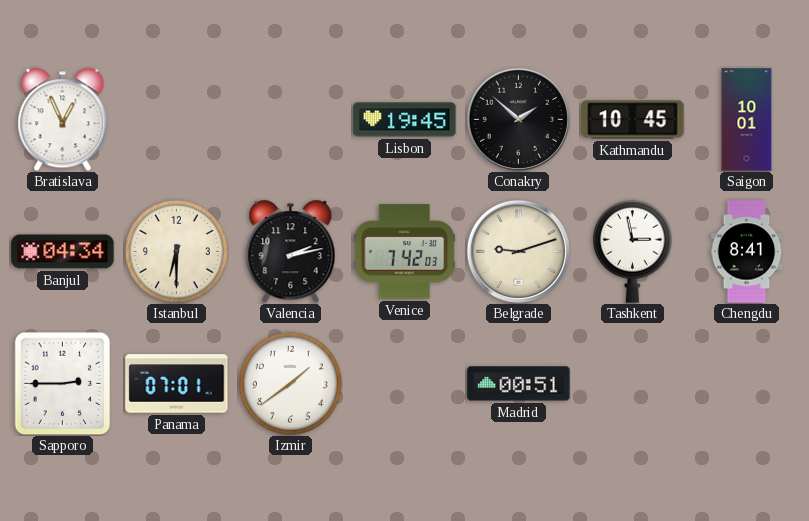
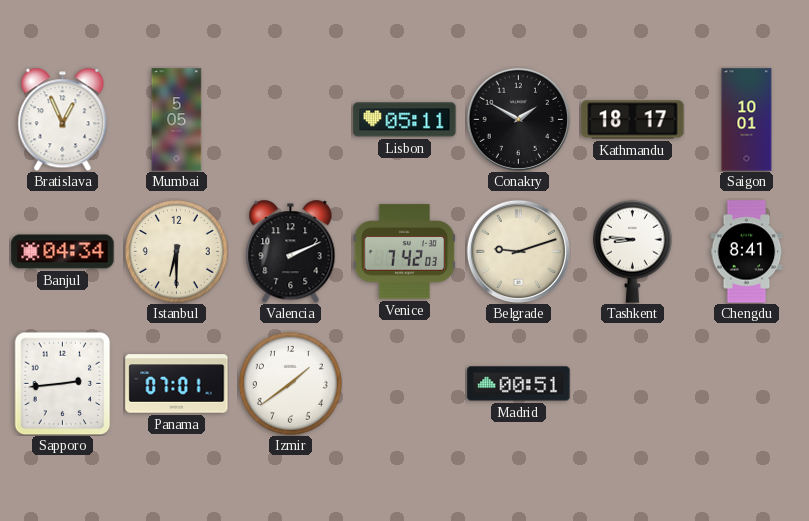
Mumbai: none -> 5:05 (177, 120)
Lisbon: 19:45 -> 05:11 (405, 120)
Conakry: 1:52 -> 1:50 (518, 119)
Kathmandu: 10:45 -> 18:17 (633, 120)
Valencia: 2:13 -> 2:11 (291, 251)
Tashkent: 2:58 -> 8:46 (632, 251)
Sapporo: 2:45 -> 2:44 (63, 383)
